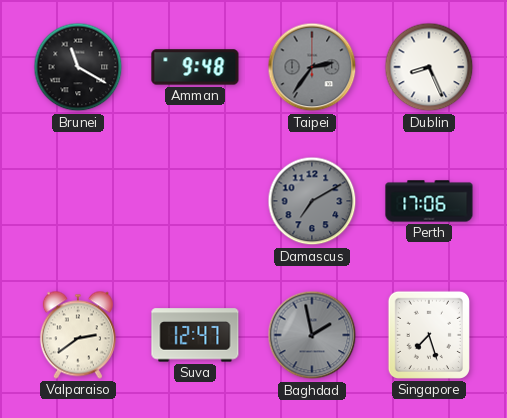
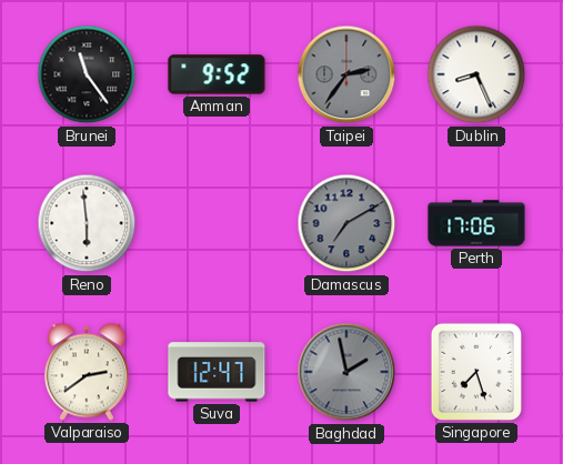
Brunei: 11:20 -> 11:24 (87, 74)
Amman: 9:48 -> 9:52 (217, 74)
Reno: none -> 5:59 (87, 223)
